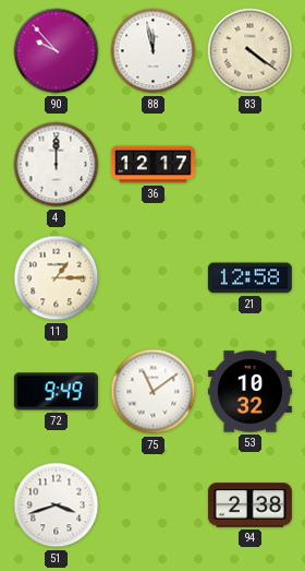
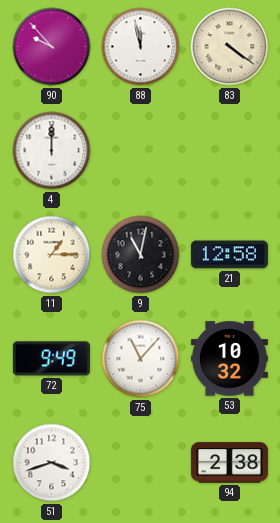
36: 12:17 -> none (152, 165)
9: none -> 11:02 (141, 255)
75: 11:09 -> 11:07 (141, 359)
